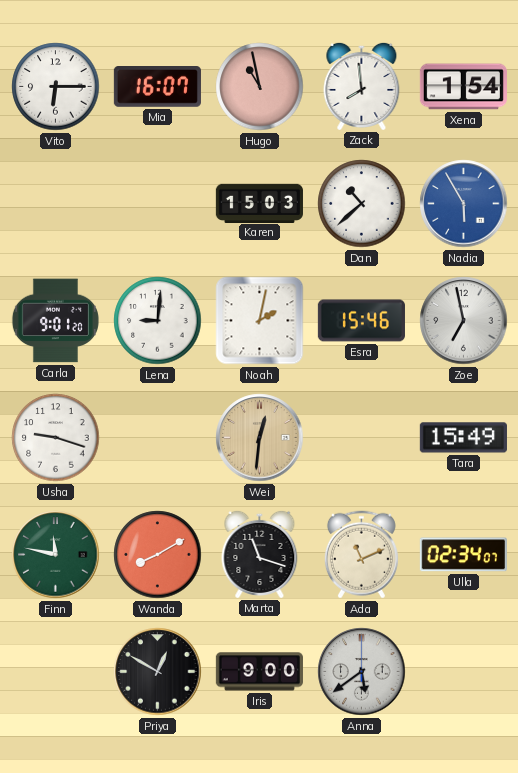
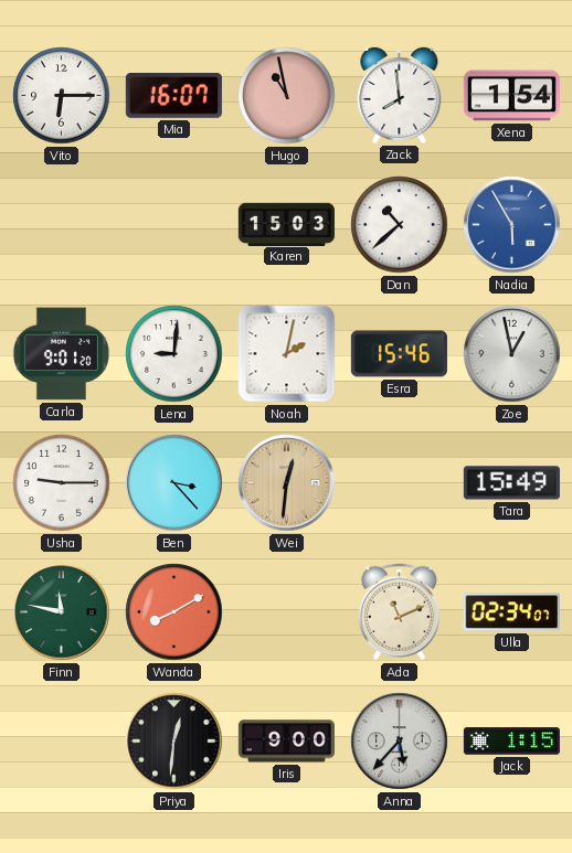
Zoe: 6:58 -> 12:58 (512, 354)
Usha: 9:18 -> 9:15 (62, 483)
Ben: none -> 3:23 (174, 483)
Marta: 11:18 -> none (260, 554)
Priya: 12:50 -> 12:31 (174, 742)
Anna: 5:39 -> 5:37 (400, 742)
Jack: none -> 1:15 (511, 742)
